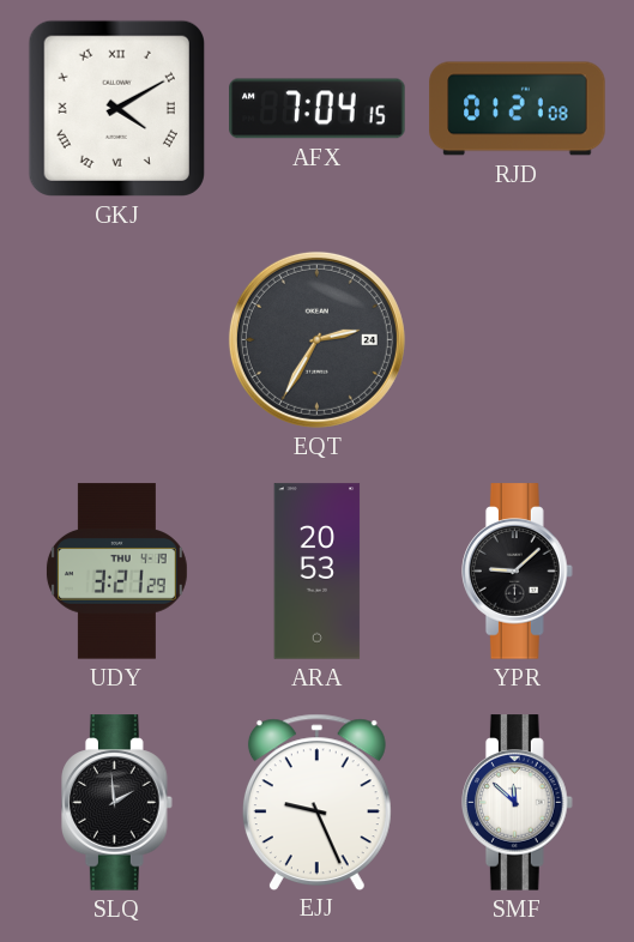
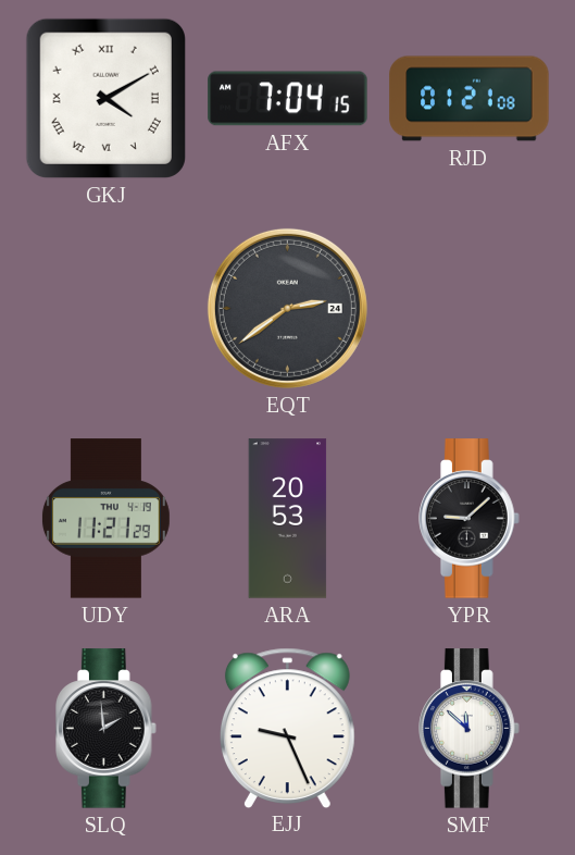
EQT: 2:35 -> 2:39 (287, 308)
UDY: 3:21 -> 11:21 (105, 519)
